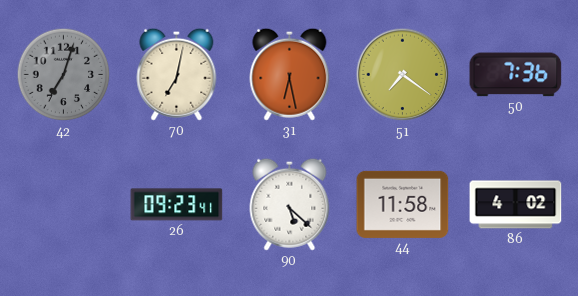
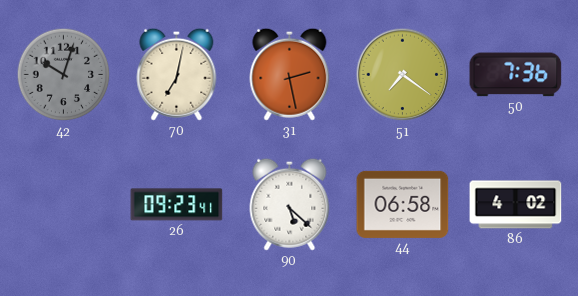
42: 7:03 -> 10:03 (64, 75)
31: 6:28 -> 2:28 (290, 74)
44: 11:58 -> 06:58 (403, 204)
